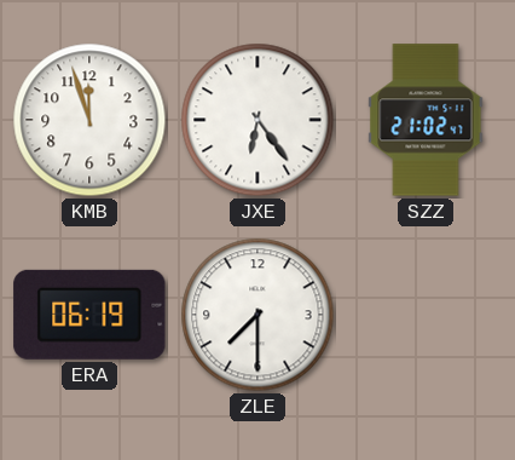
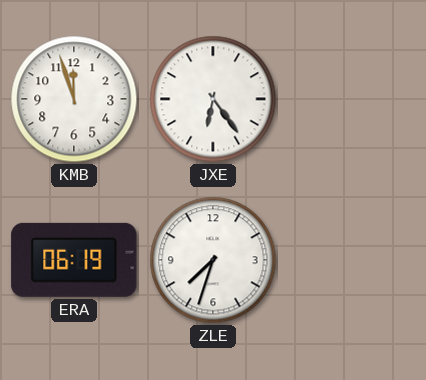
SZZ: 21:02 -> none (426, 120)
ZLE: 7:30 -> 7:33 (213, 260)
